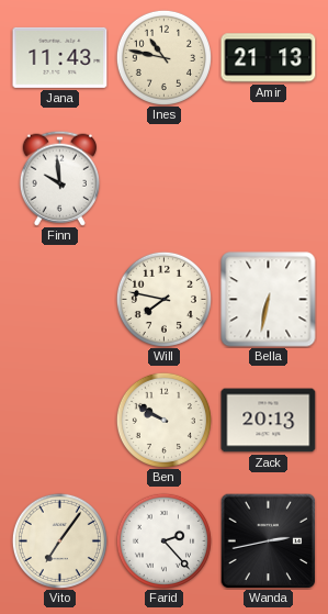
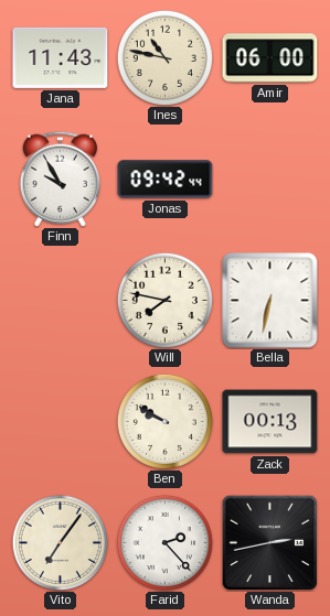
Amir: 21:13 -> 06:00 (270, 58)
Finn: 9:59 -> 9:55 (60, 179)
Jonas: none -> 09:42 (166, 180)
Zack: 20:13 -> 00:13 (270, 422)
